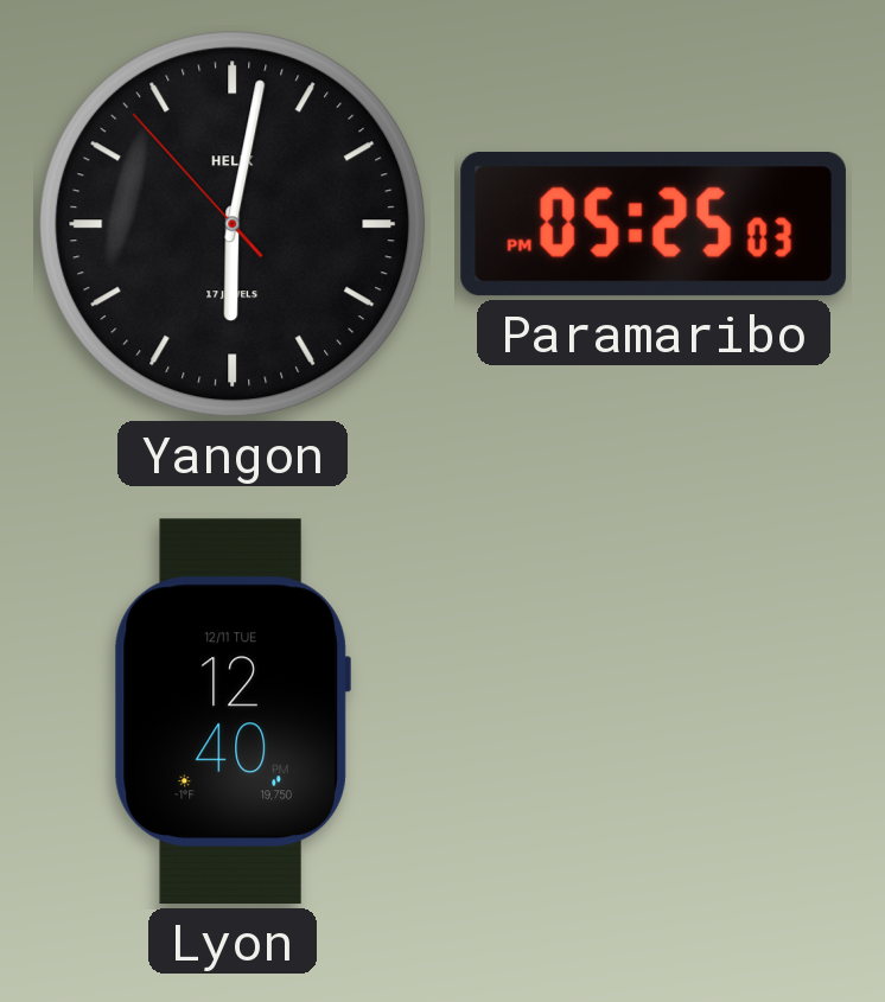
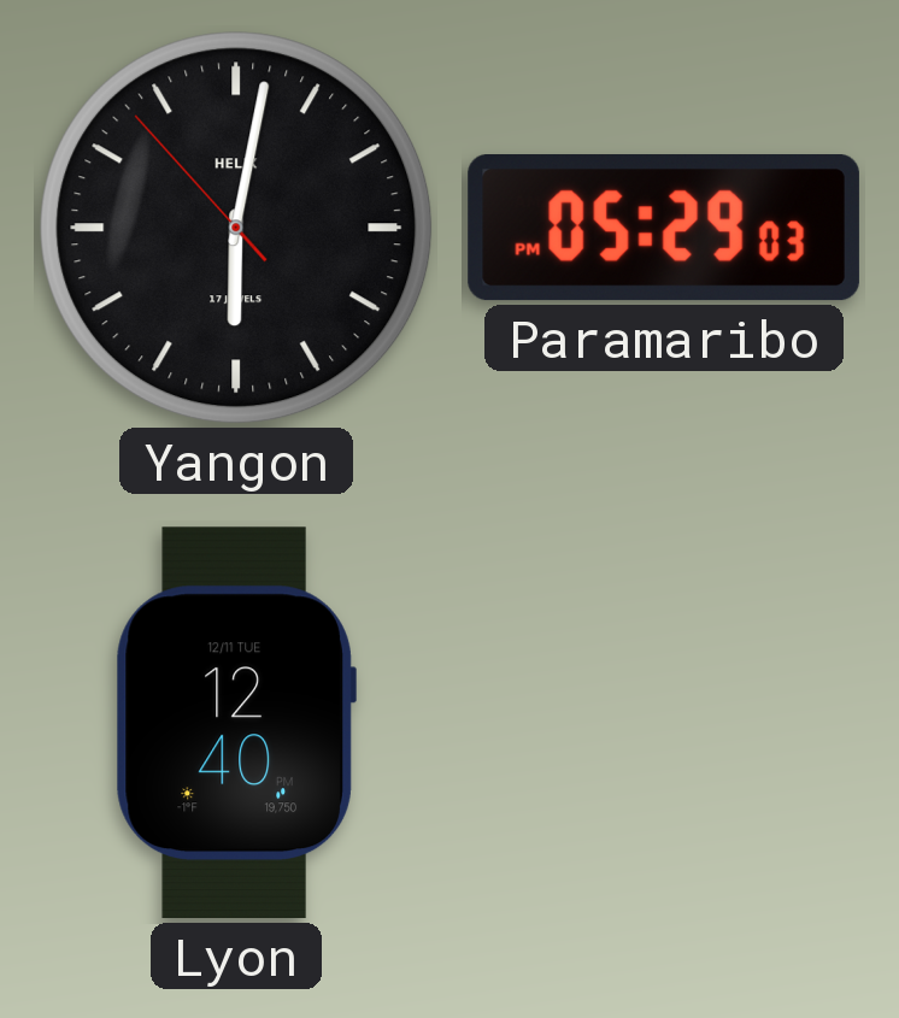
Paramaribo: 05:25 -> 05:29 (664, 229)
